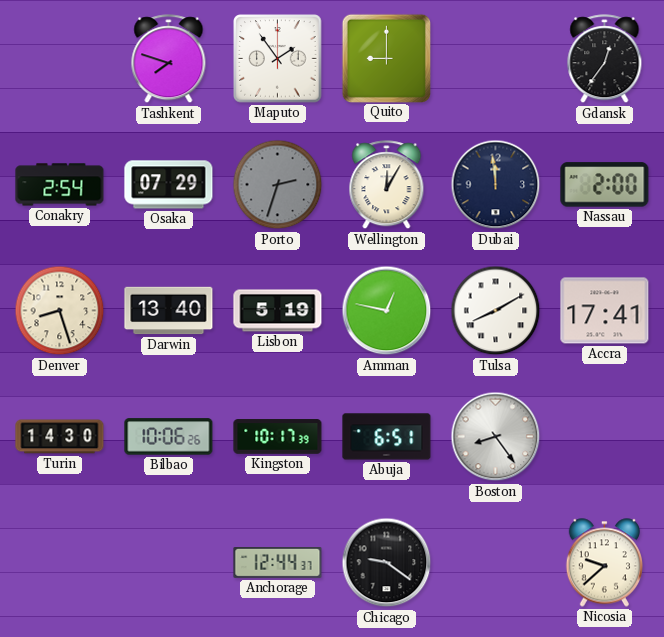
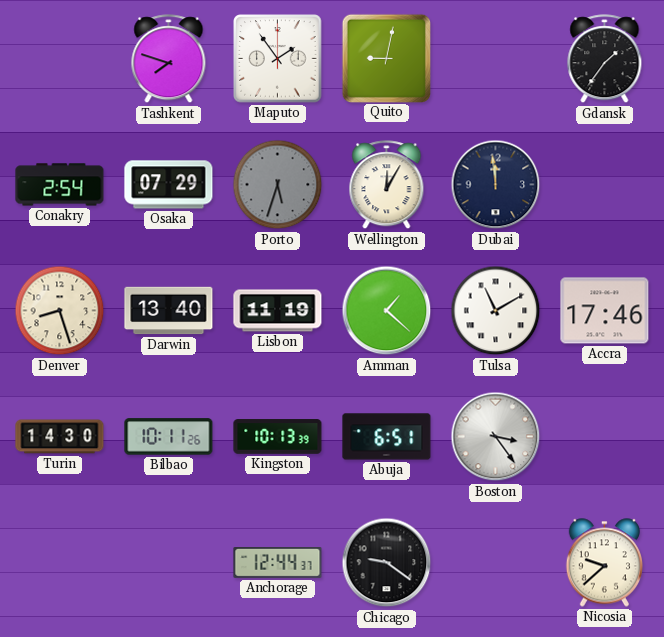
Quito: 9:00 -> 9:02 (386, 58)
Gdansk: 12:36 -> 1:36 (605, 59)
Porto: 2:33 -> 5:33 (278, 185)
Nassau: 2:00 -> none (605, 185)
Lisbon: 5:19 -> 11:19 (278, 311)
Amman: 12:47 -> 1:22 (387, 311)
Tulsa: 8:10 -> 11:10 (496, 311)
Accra: 17:41 -> 17:46 (605, 311)
Bilbao: 10:06 -> 10:11 (169, 437)
Kingston: 10:17 -> 10:13 (278, 437)
Boston: 8:24 -> 3:24 (496, 437)
